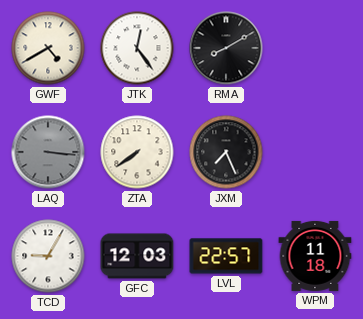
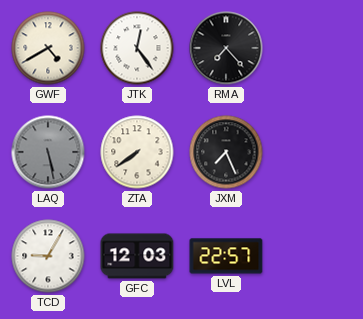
RMA: 8:10 -> 7:23 (226, 48)
LAQ: 3:16 -> 5:28 (48, 152)
WPM: 11:18 -> none (315, 256)
